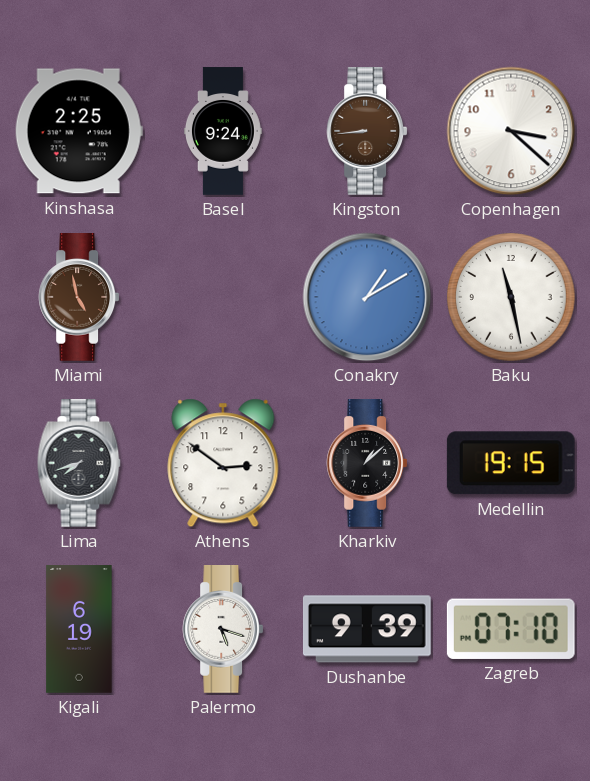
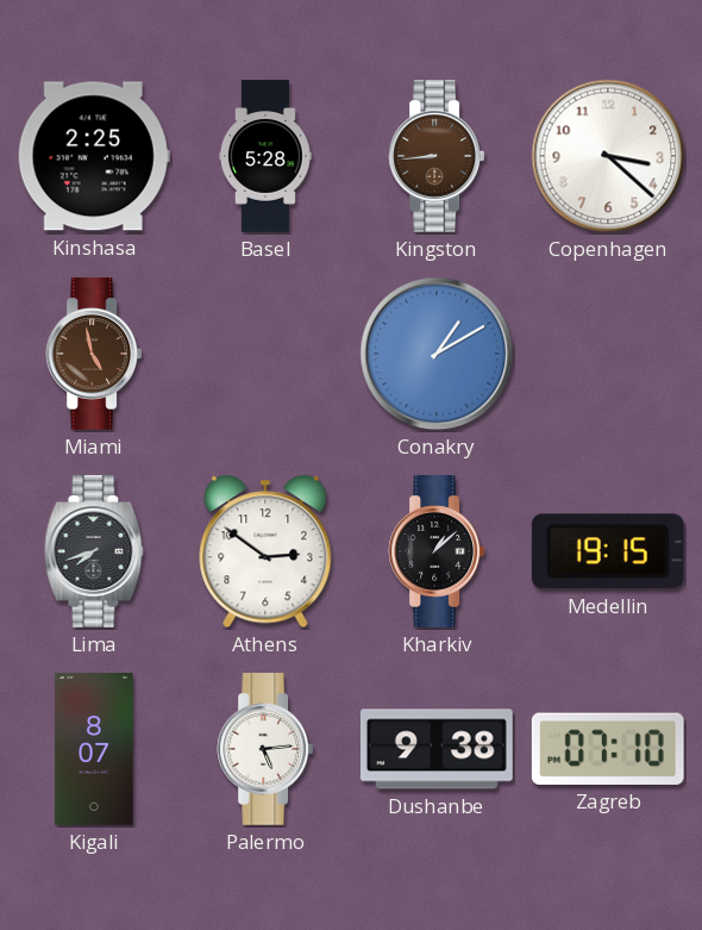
Basel: 9:24 -> 5:28 (265, 156)
Baku: 11:28 -> none (511, 297)
Kigali: 6:19 -> 8:07 (94, 749)
Palermo: 5:18 -> 5:14 (265, 750)
Dushanbe: 9:39 -> 9:38 (437, 749)
